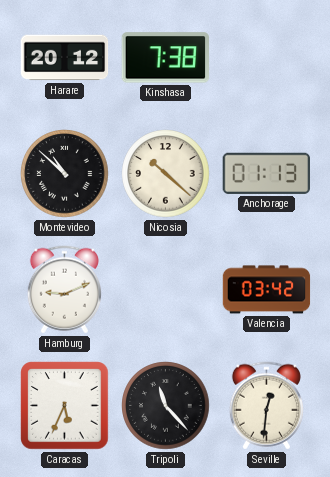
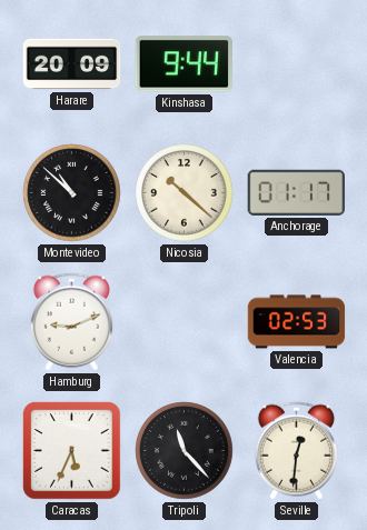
Harare: 20:12 -> 20:09 (72, 64)
Kinshasa: 7:38 -> 9:44 (183, 64)
Anchorage: 01:13 -> 01:17 (296, 192)
Valencia: 03:42 -> 02:53 (297, 322)
